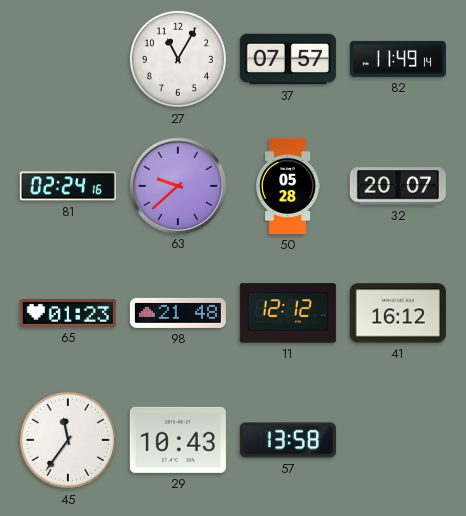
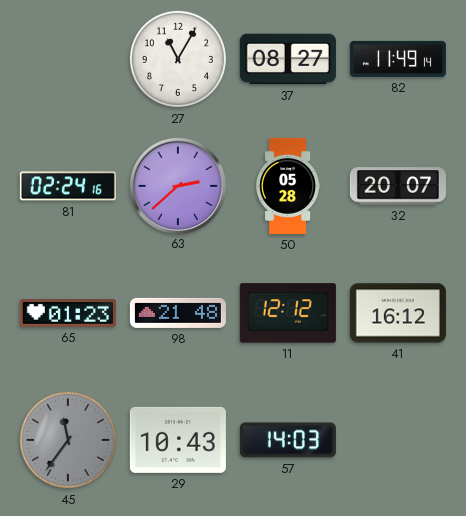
37: 07:57 -> 08:27 (288, 59)
63: 9:38 -> 2:38 (177, 185)
45 dial: white -> grey (68, 440)
57: 13:58 -> 14:03 (288, 440)
